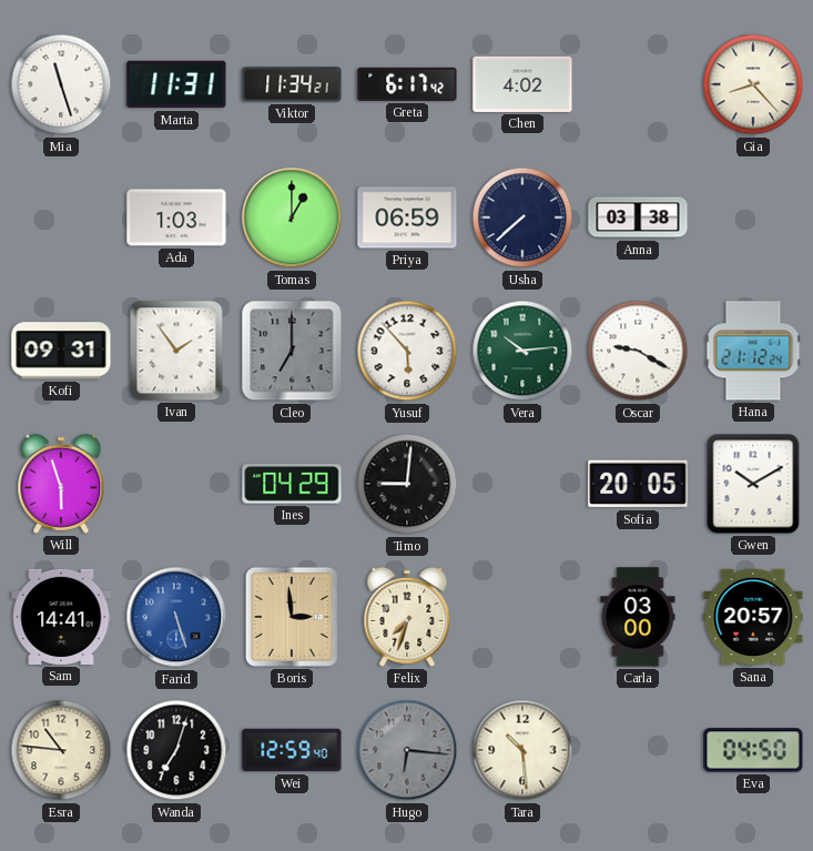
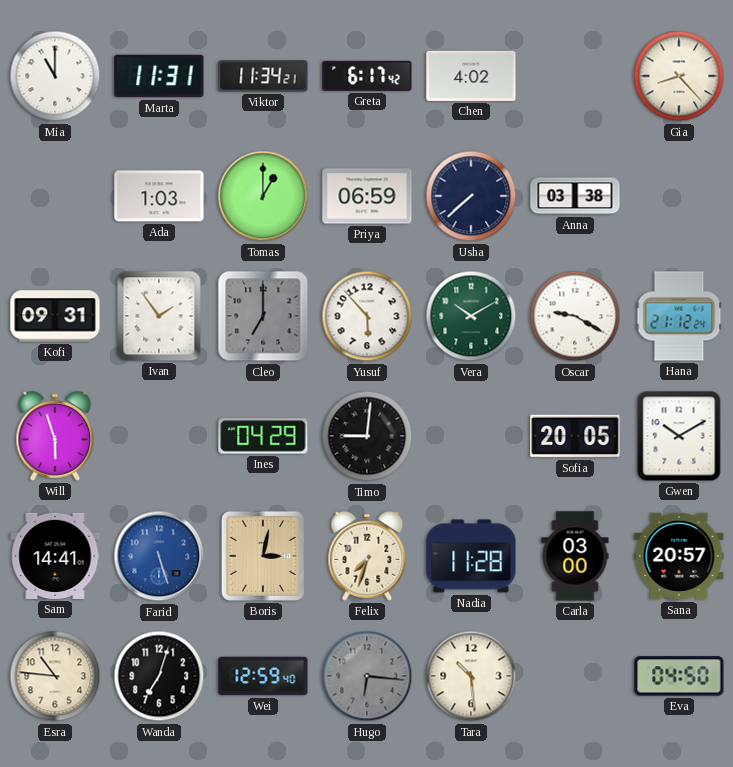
Mia: 11:27 -> 11:00 (55, 76)
Vera: 10:14 -> 10:10 (471, 316)
Boris: 2:59 -> 3:02 (263, 556)
Nadia: none -> 11:28 (471, 556)
